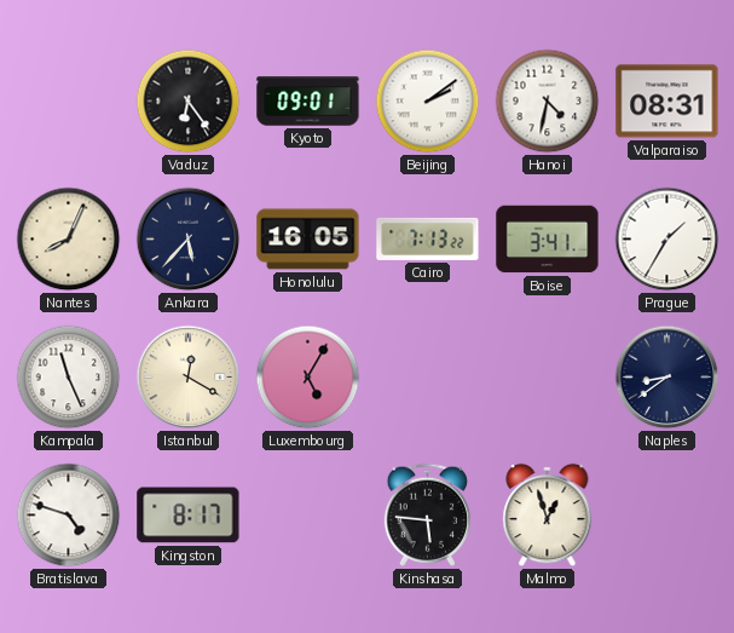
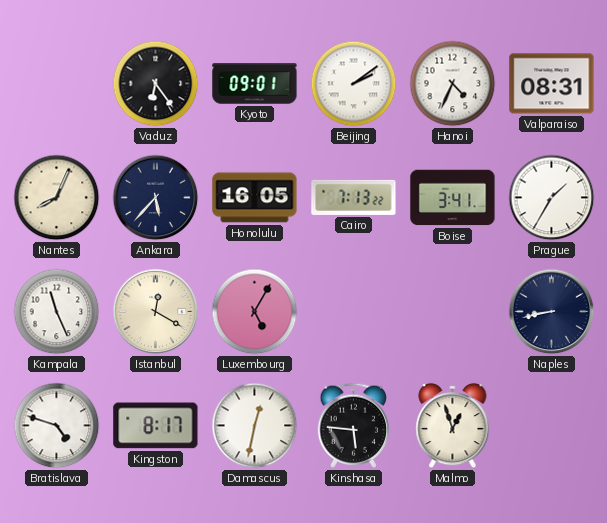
Hanoi: 4:32 -> 4:34 (453, 84)
Naples: 8:39 -> 8:43 (552, 312)
Damascus: none -> 12:32 (255, 426)
